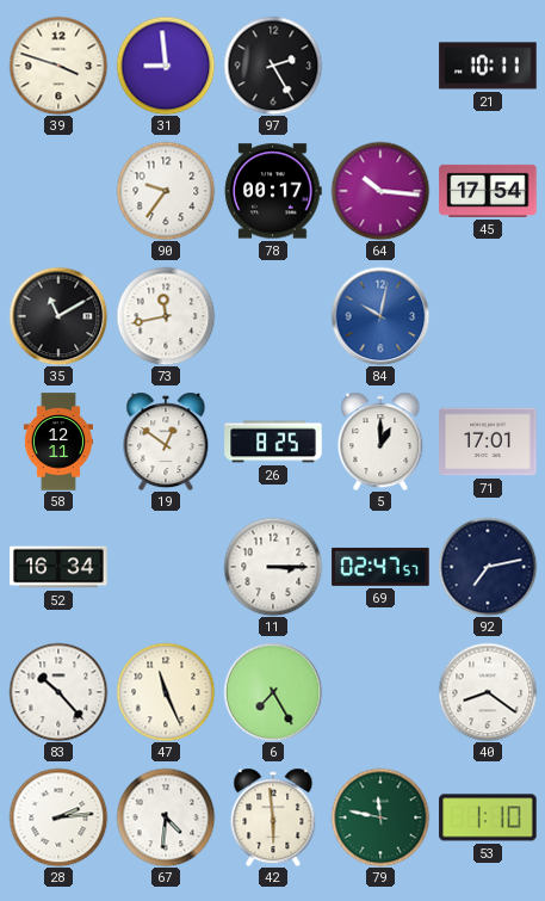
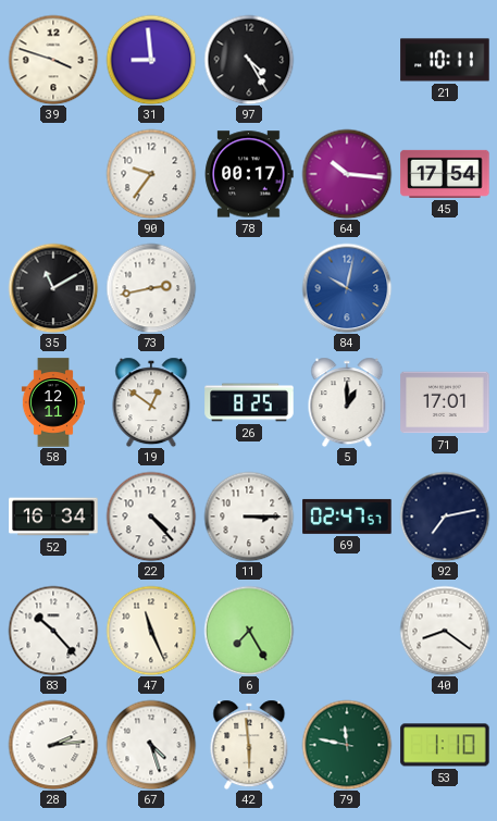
97: 2:25 -> 4:25 (249, 60)
73: 11:43 -> 2:43 (151, 288)
22: none -> 4:23 (151, 517)
67: 4:31 -> 4:27 (151, 745)
